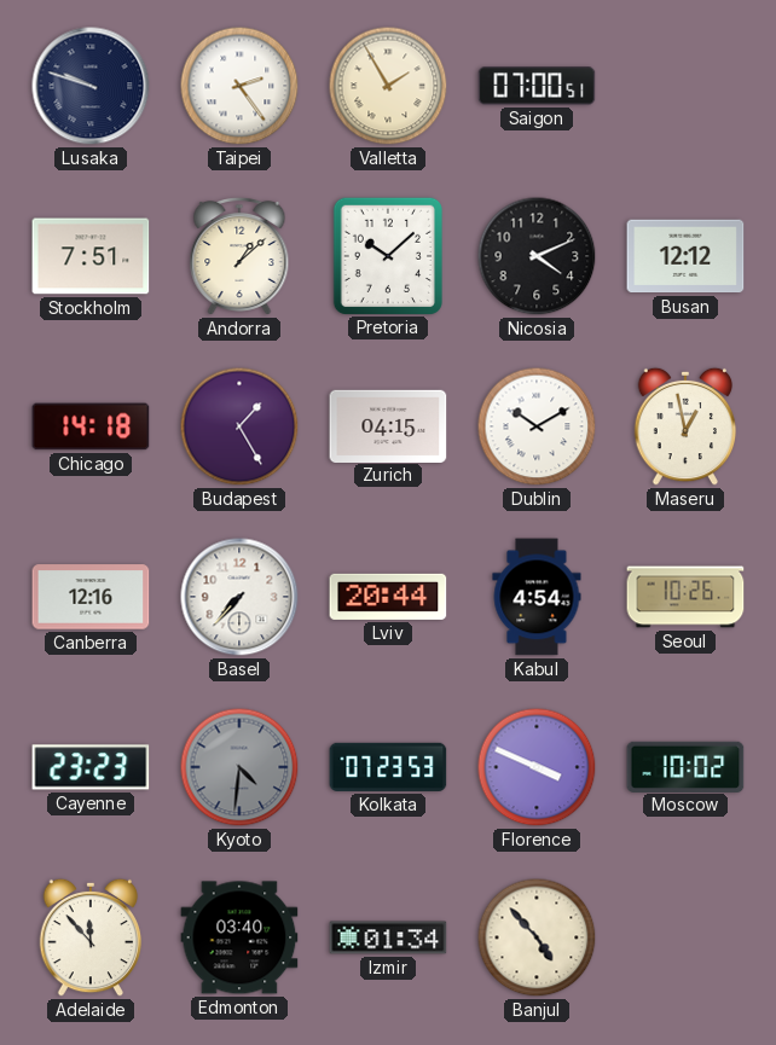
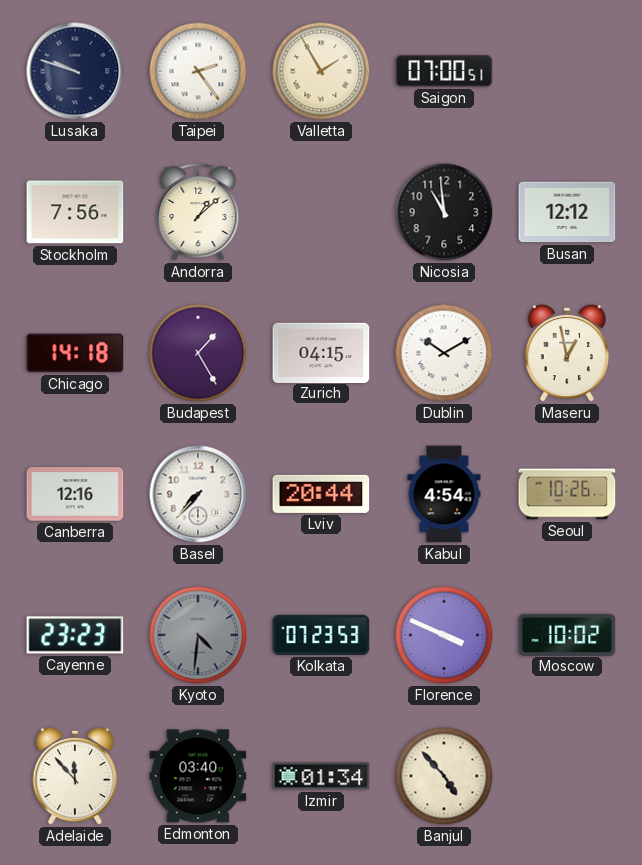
Stockholm: 7:51 -> 7:56 (75, 212)
Pretoria: 10:08 -> none (387, 255)
Nicosia: 4:11 -> 10:59 (444, 212)
